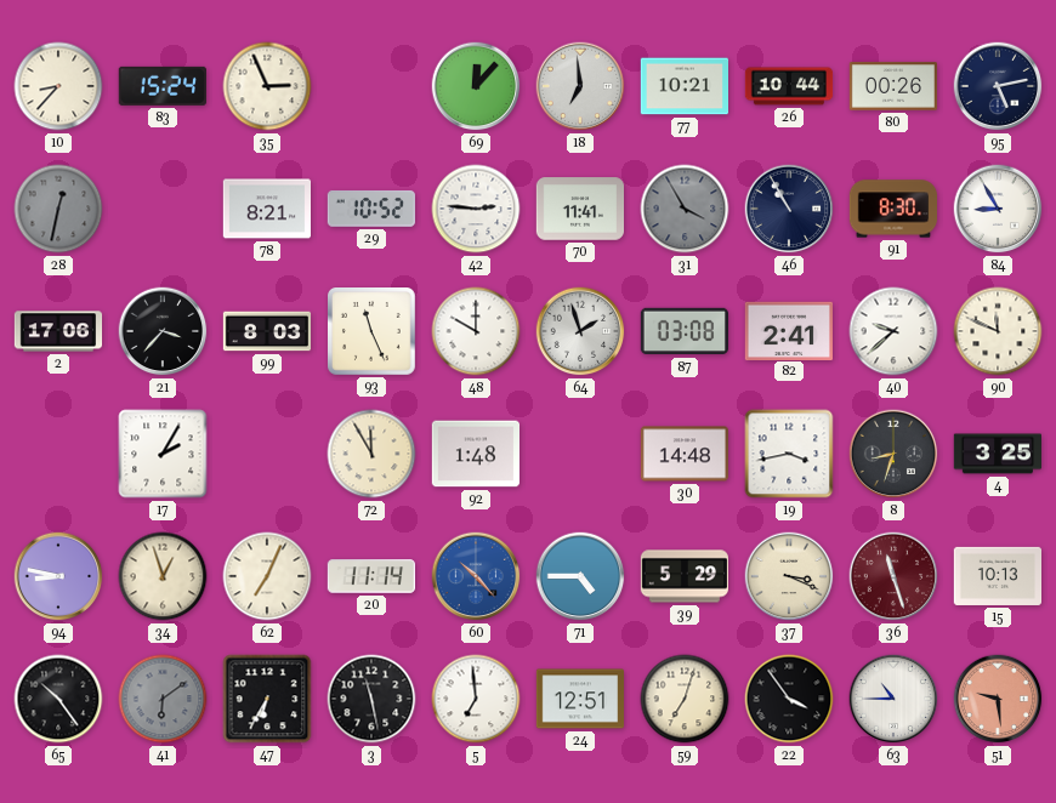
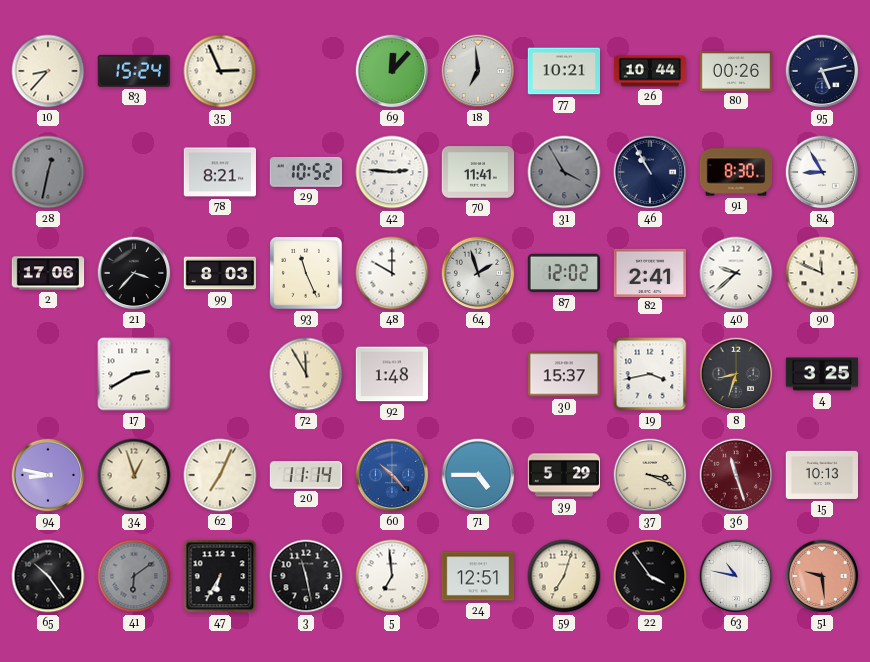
87: 03:08 -> 12:02 (563, 273)
17: 2:05 -> 2:40 (134, 374)
30: 14:48 -> 15:37 (563, 374)
63: 10:45 -> 10:47 (736, 576)
